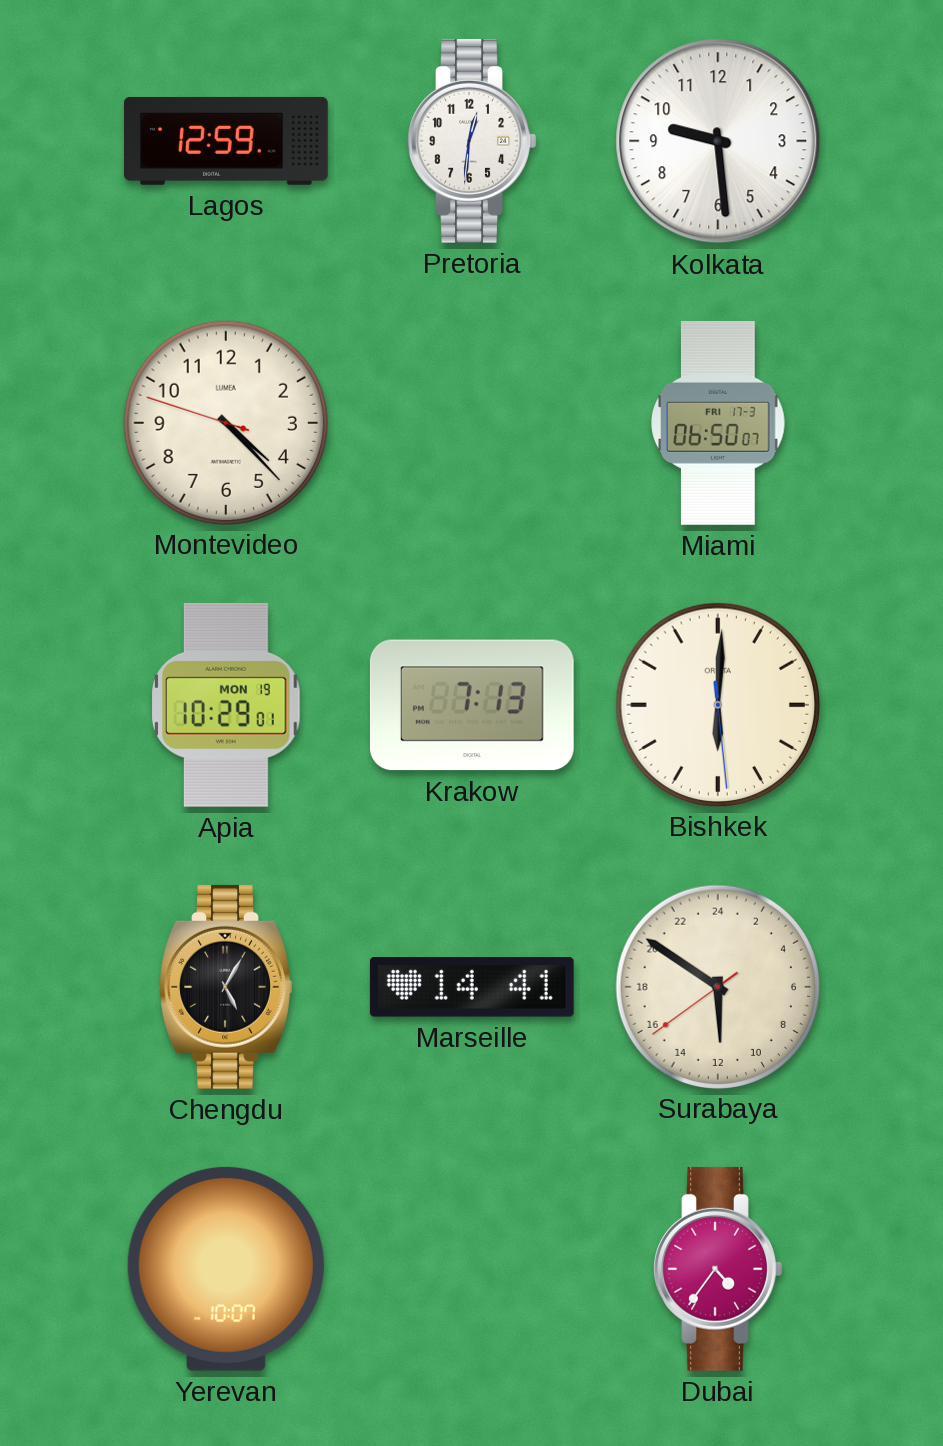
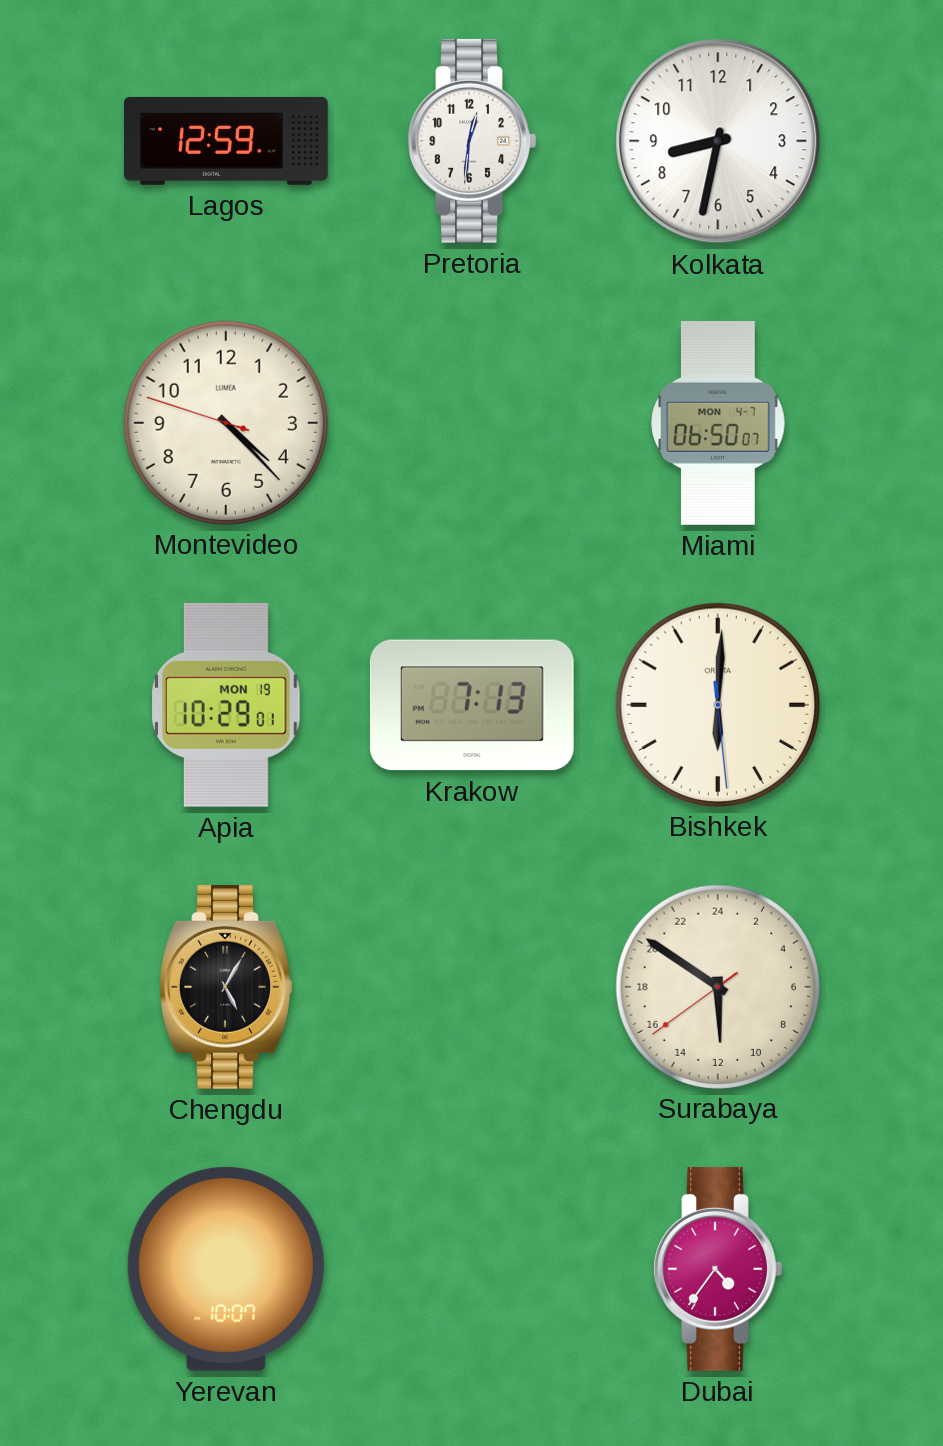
Kolkata: 9:29 -> 8:32 (718, 141)
Miami date: FRI 17-3 -> MON 4-7 (718, 424)
Marseille: 14:41 -> none (472, 987)
